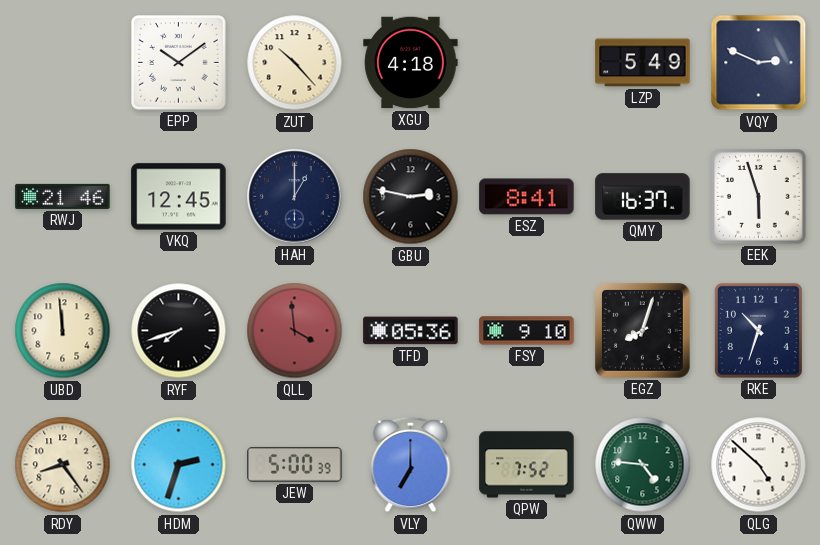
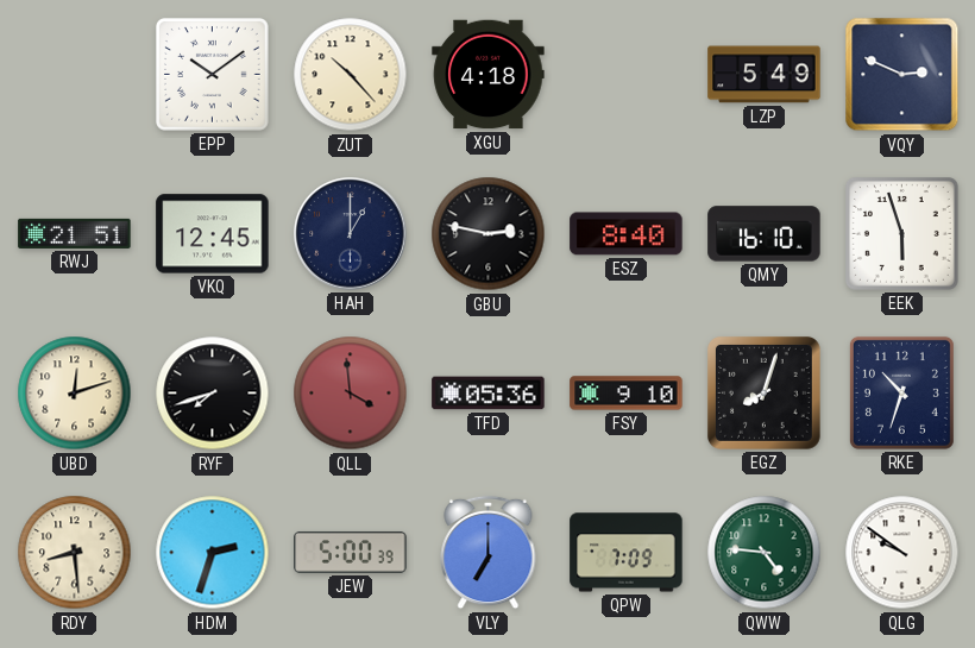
RWJ: 21:46 -> 21:51 (75, 233)
ESZ: 8:41 -> 8:40 (627, 234)
QMY: 16:37 -> 16:10 (765, 234)
UBD: 11:59 -> 12:12 (75, 394)
RDY: 8:24 -> 8:29 (75, 553)
QPW: 7:52 -> 7:09 (627, 553)
QLG: 4:52 -> 9:51 (902, 553)
